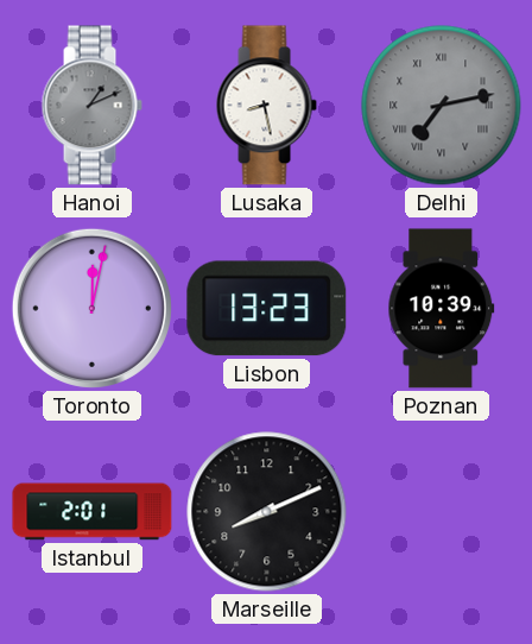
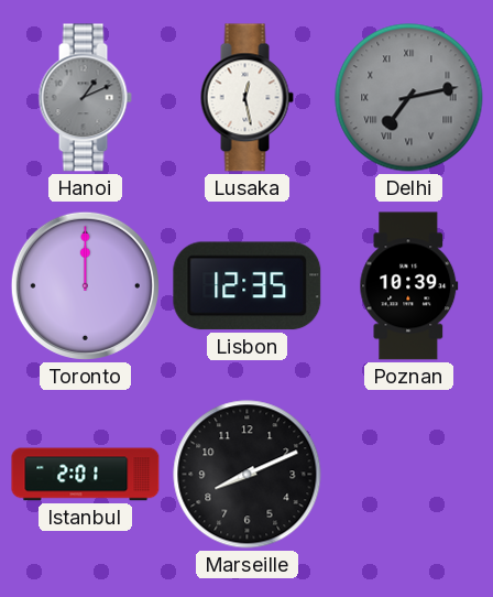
Lusaka: 8:28 -> 12:28 (246, 98)
Toronto: 12:02 -> 12:00 (85, 285)
Lisbon: 13:23 -> 12:35 (248, 286)
